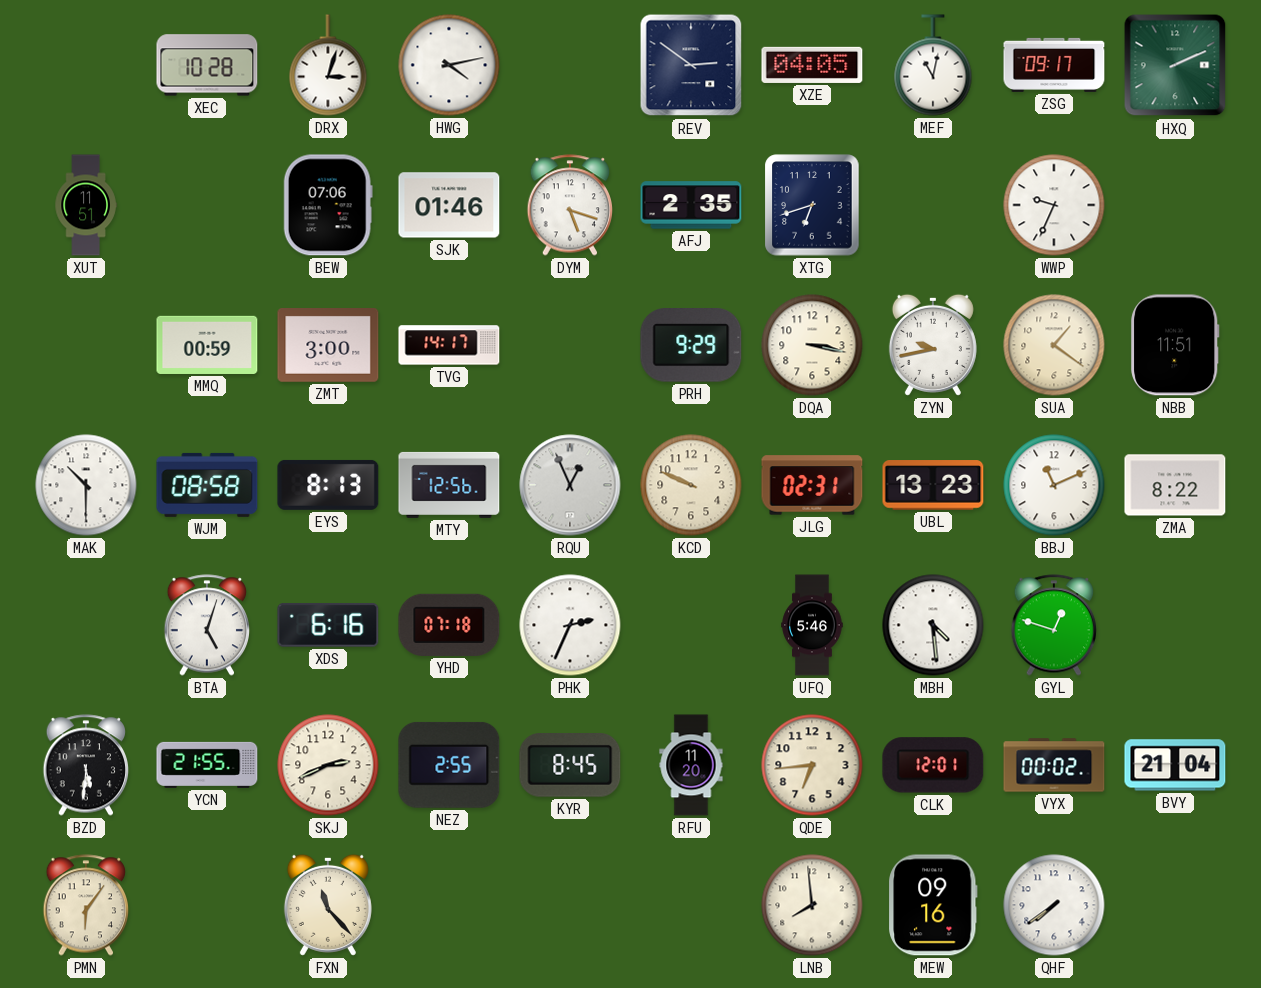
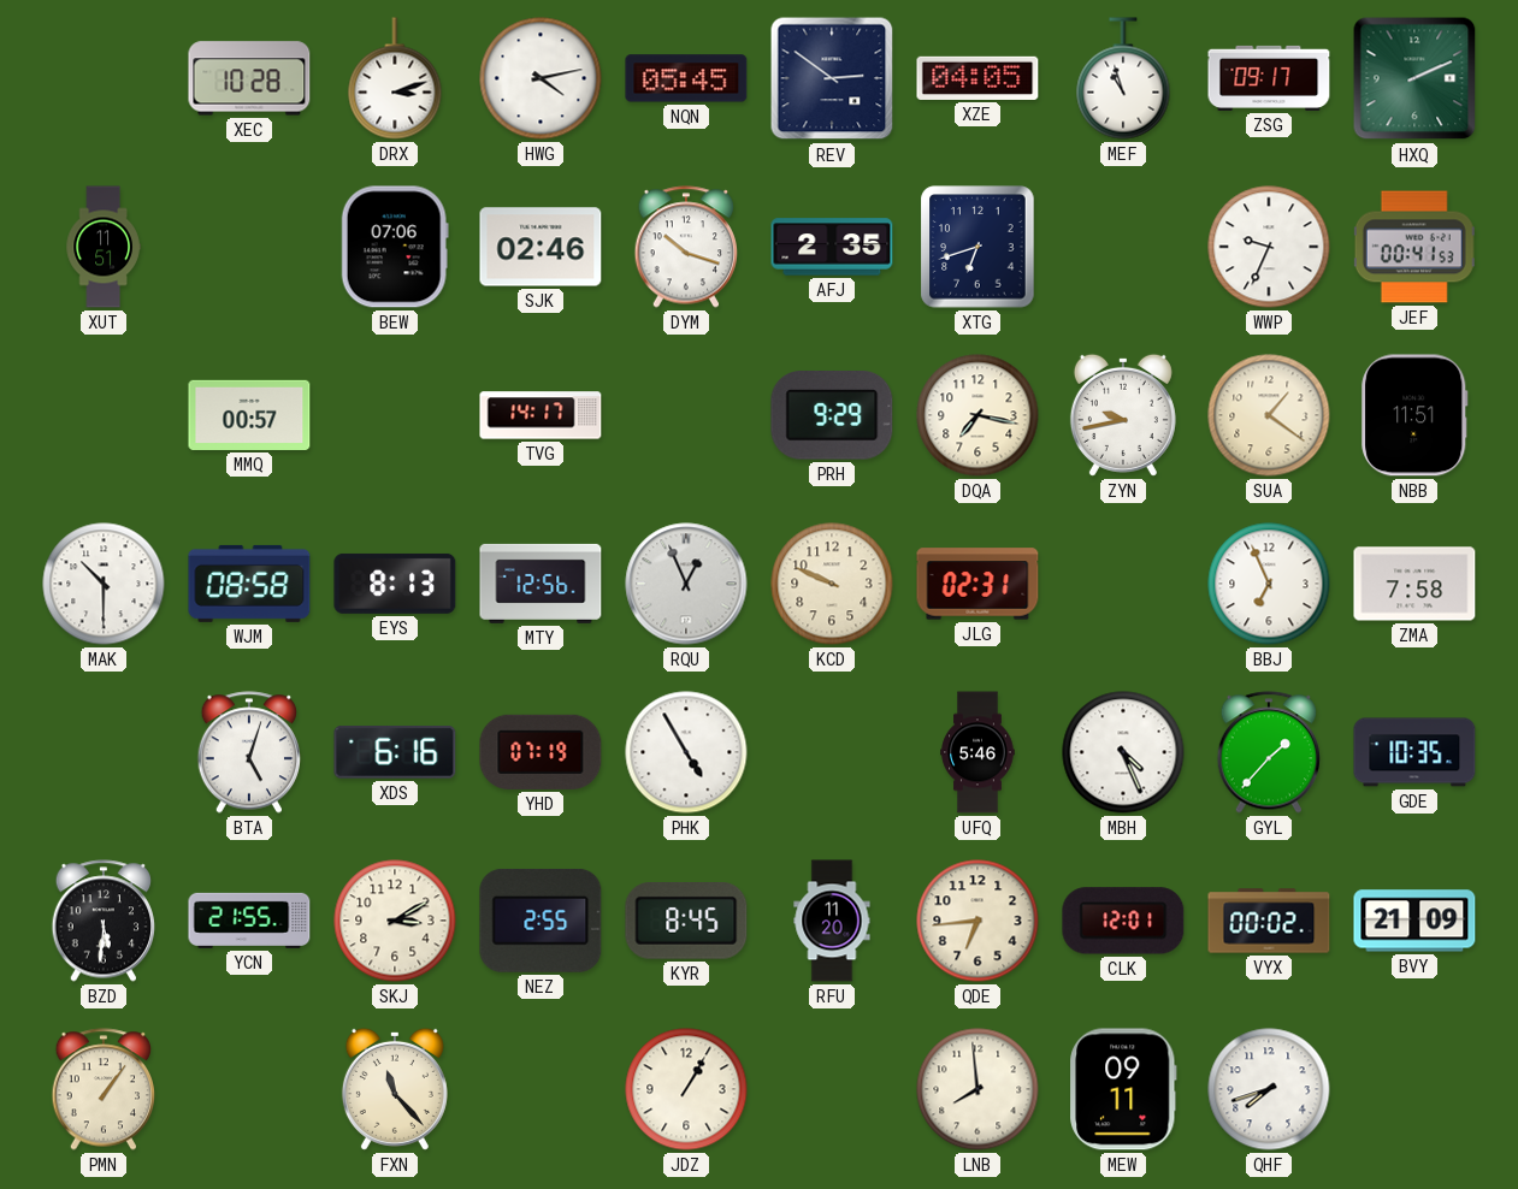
DRX: 3:03 -> 3:12 (395, 78)
NQN: none -> 05:45 (686, 78)
MEF: 11:02 -> 10:57 (1123, 78)
SJK: 01:46 -> 02:46 (541, 247)
DYM: 5:18 -> 10:18 (686, 247)
JEF: none -> 00:41 (1414, 247)
MMQ: 00:59 -> 00:57 (249, 415)
ZMT: 3:00 -> none (328, 346)
DQA: 3:17 -> 7:17 (977, 415)
UBL: 13:23 -> none (933, 485)
BBJ: 11:11 -> 6:56 (1269, 584)
ZMA: 8:22 -> 7:58 (1414, 584)
YHD: 07:18 -> 07:19 (541, 752)
PHK: 2:34 -> 4:55 (686, 752)
MBH: 4:29 -> 4:26 (1123, 752)
GYL: 12:48 -> 1:37 (1269, 752)
GDE: none -> 10:35 (1414, 752)
SKJ: 2:41 -> 3:10 (395, 921)
BVY: 21:04 -> 21:09 (1414, 921)
PMN: 6:06 -> 1:06 (104, 1089)
JDZ: none -> 1:05 (686, 1089)
MEW: 09:16 -> 09:11 (1123, 1089)
QHF: 7:39 -> 7:42 (1269, 1089)
